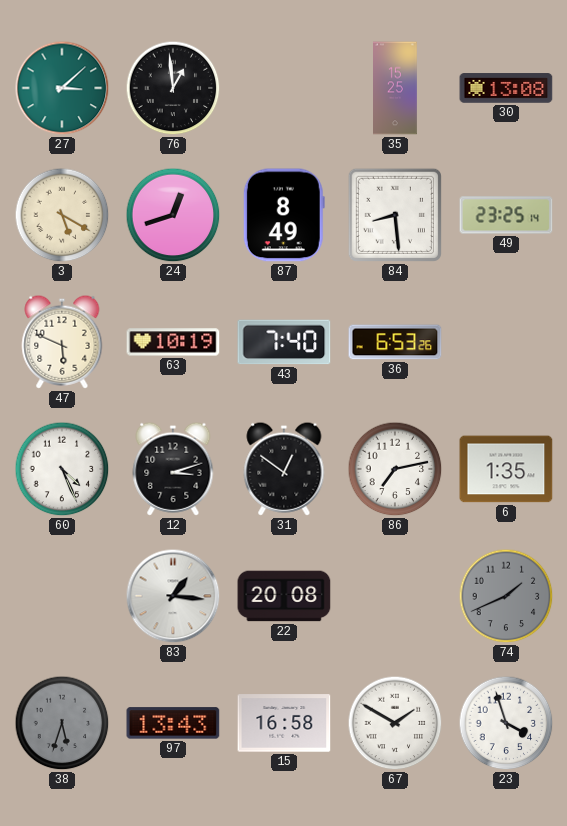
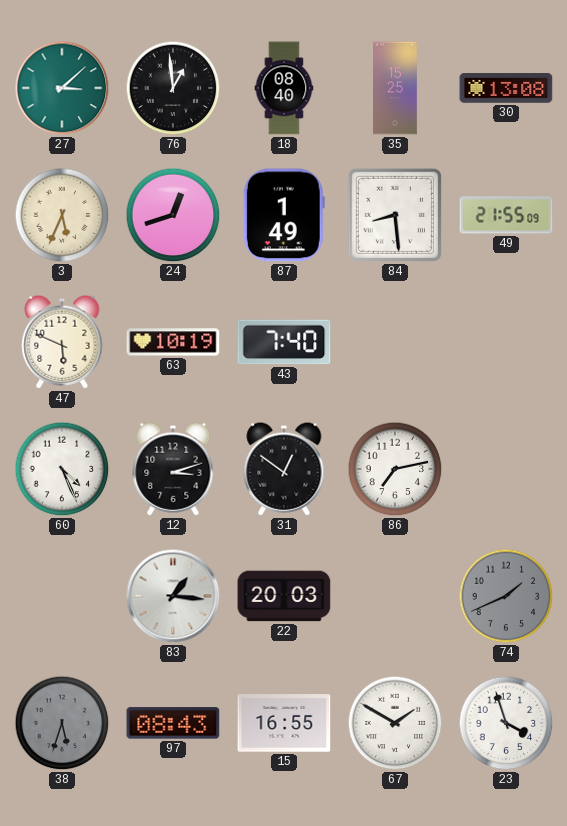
18: none -> 08:40 (284, 88)
3: 5:20 -> 5:34 (62, 215)
87: 8:49 -> 1:49 (284, 215)
49: 23:25 -> 21:55 (506, 215)
36: 6:53 -> none (395, 342)
6: 1:35 -> none (506, 469)
22: 20:08 -> 20:03 (284, 596)
97: 13:43 -> 08:43 (173, 723)
15: 16:58 -> 16:55 (284, 723)
